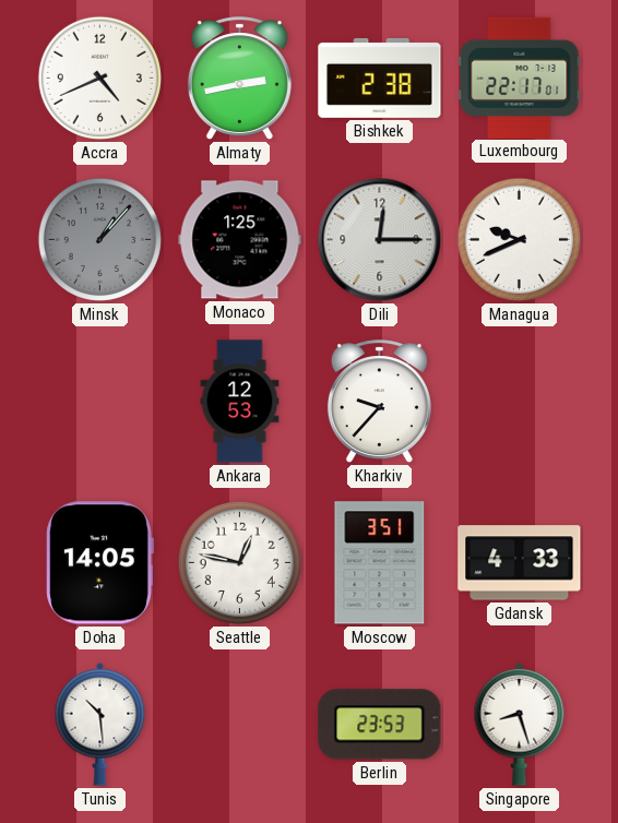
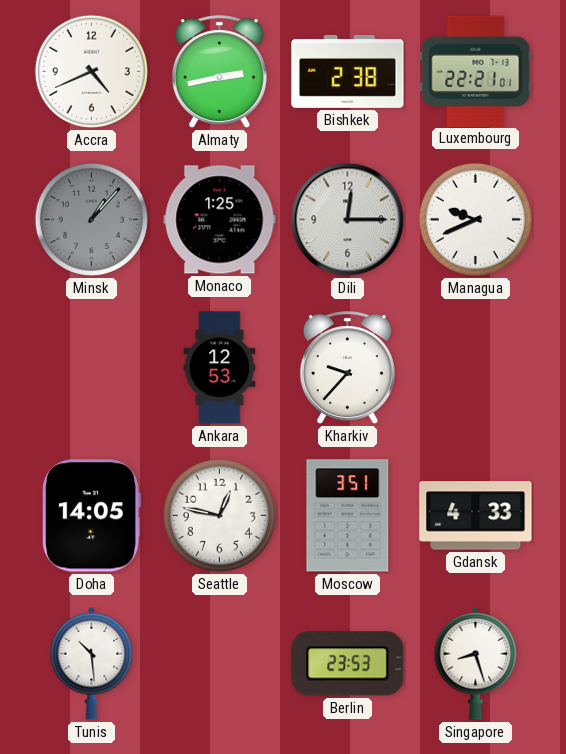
Luxembourg: 22:17 -> 22:21 (476, 71)
